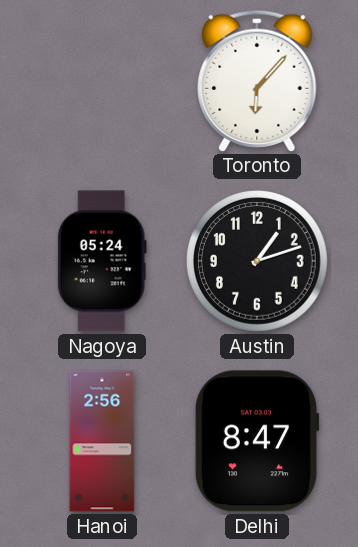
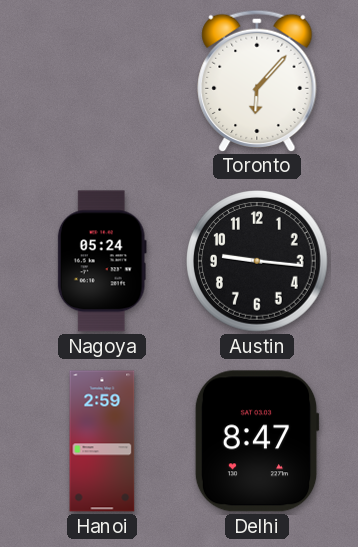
Austin: 1:12 -> 9:16 (258, 262)
Hanoi: 2:56 -> 2:59 (102, 441)
